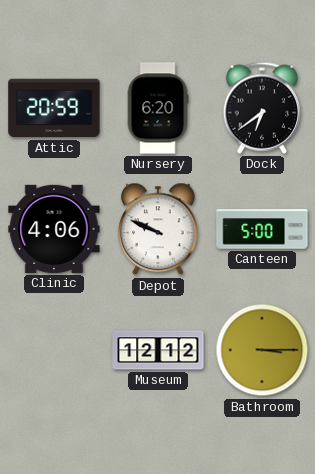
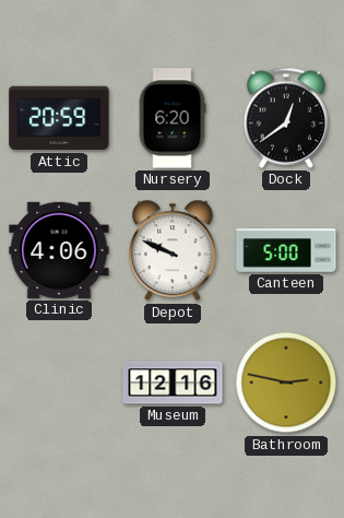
Dock: 6:39 -> 12:39 (285, 118)
Museum: 12:12 -> 12:16 (173, 382)
Bathroom: 3:15 -> 2:47 (286, 382)
